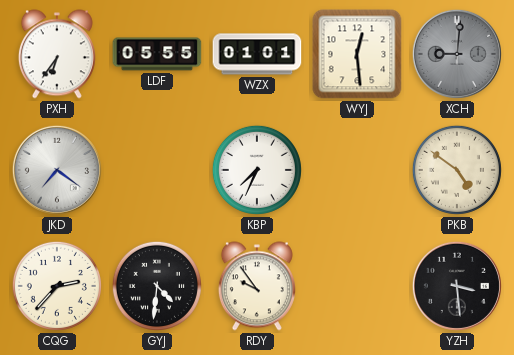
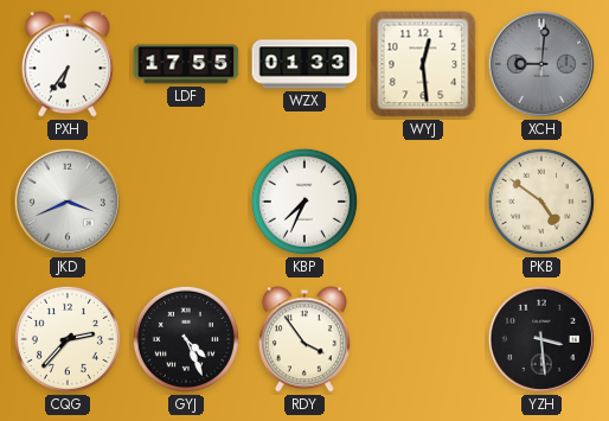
LDF: 05:55 -> 17:55 (186, 64)
WZX: 01:01 -> 01:33 (304, 64)
JKD: 7:21 -> 3:41 (68, 202)
GYJ: 4:31 -> 4:26 (186, 339)
RDY: 9:54 -> 3:54 (304, 339)
